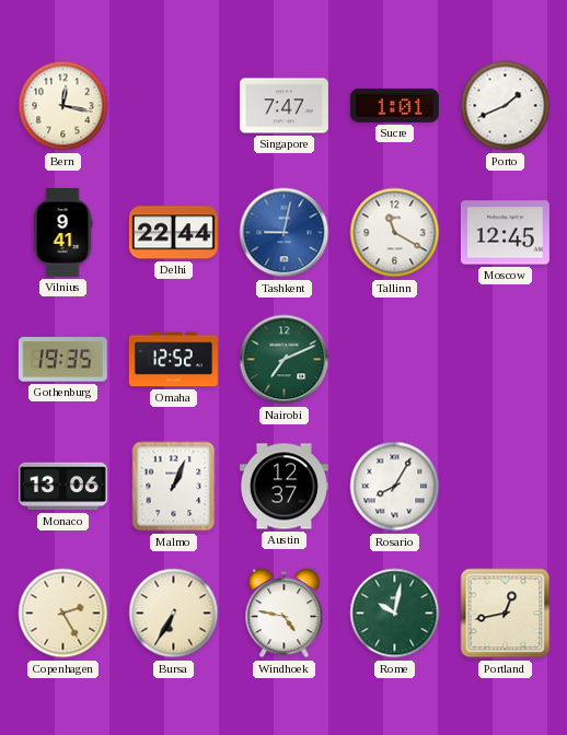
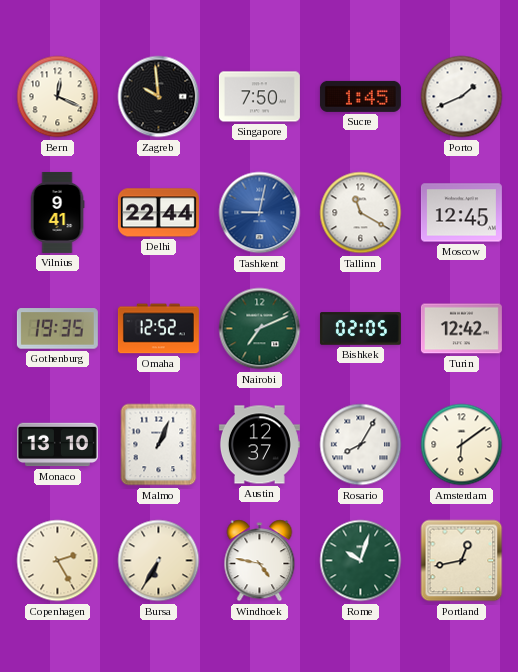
Bern: 12:17 -> 12:19 (58, 97)
Zagreb: none -> 9:59 (159, 97)
Singapore: 7:47 -> 7:50 (259, 97)
Sucre: 1:01 -> 1:45 (360, 96)
Bishkek: none -> 02:05 (360, 329)
Turin: none -> 12:42 (461, 329)
Monaco: 13:06 -> 13:10 (57, 445)
Amsterdam: none -> 6:09 (462, 445)
Rome: 10:02 -> 10:03 (361, 561)
